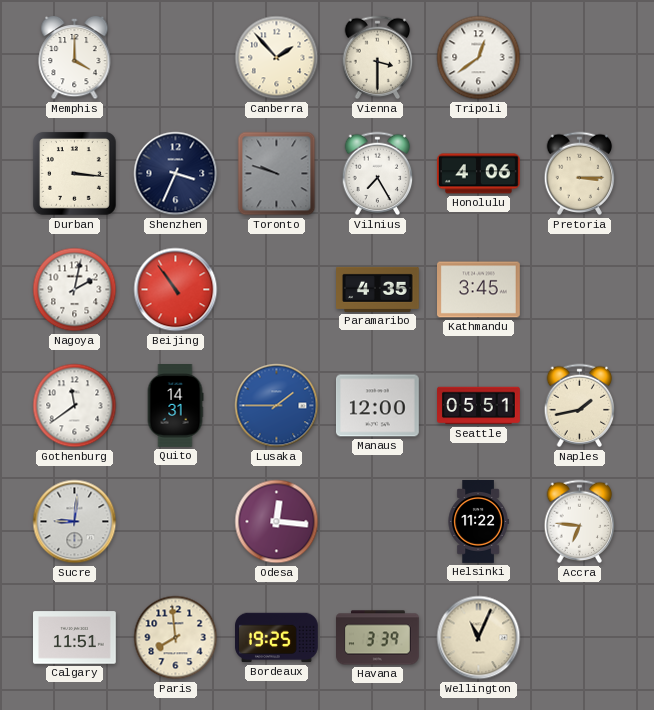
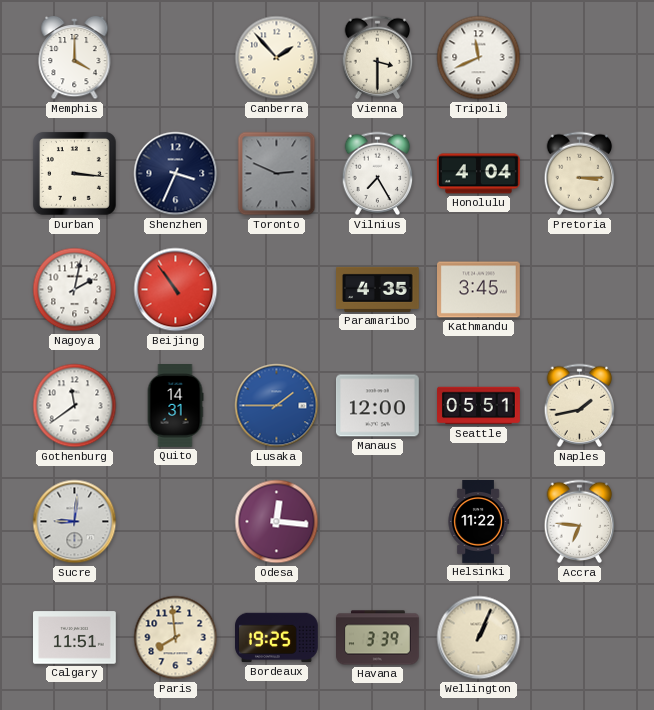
Tripoli: 12:39 -> 11:41 (479, 58)
Toronto: 9:48 -> 2:49 (277, 174)
Honolulu: 4:06 -> 4:04 (478, 174)
Wellington: 11:04 -> 1:04 (479, 638)
